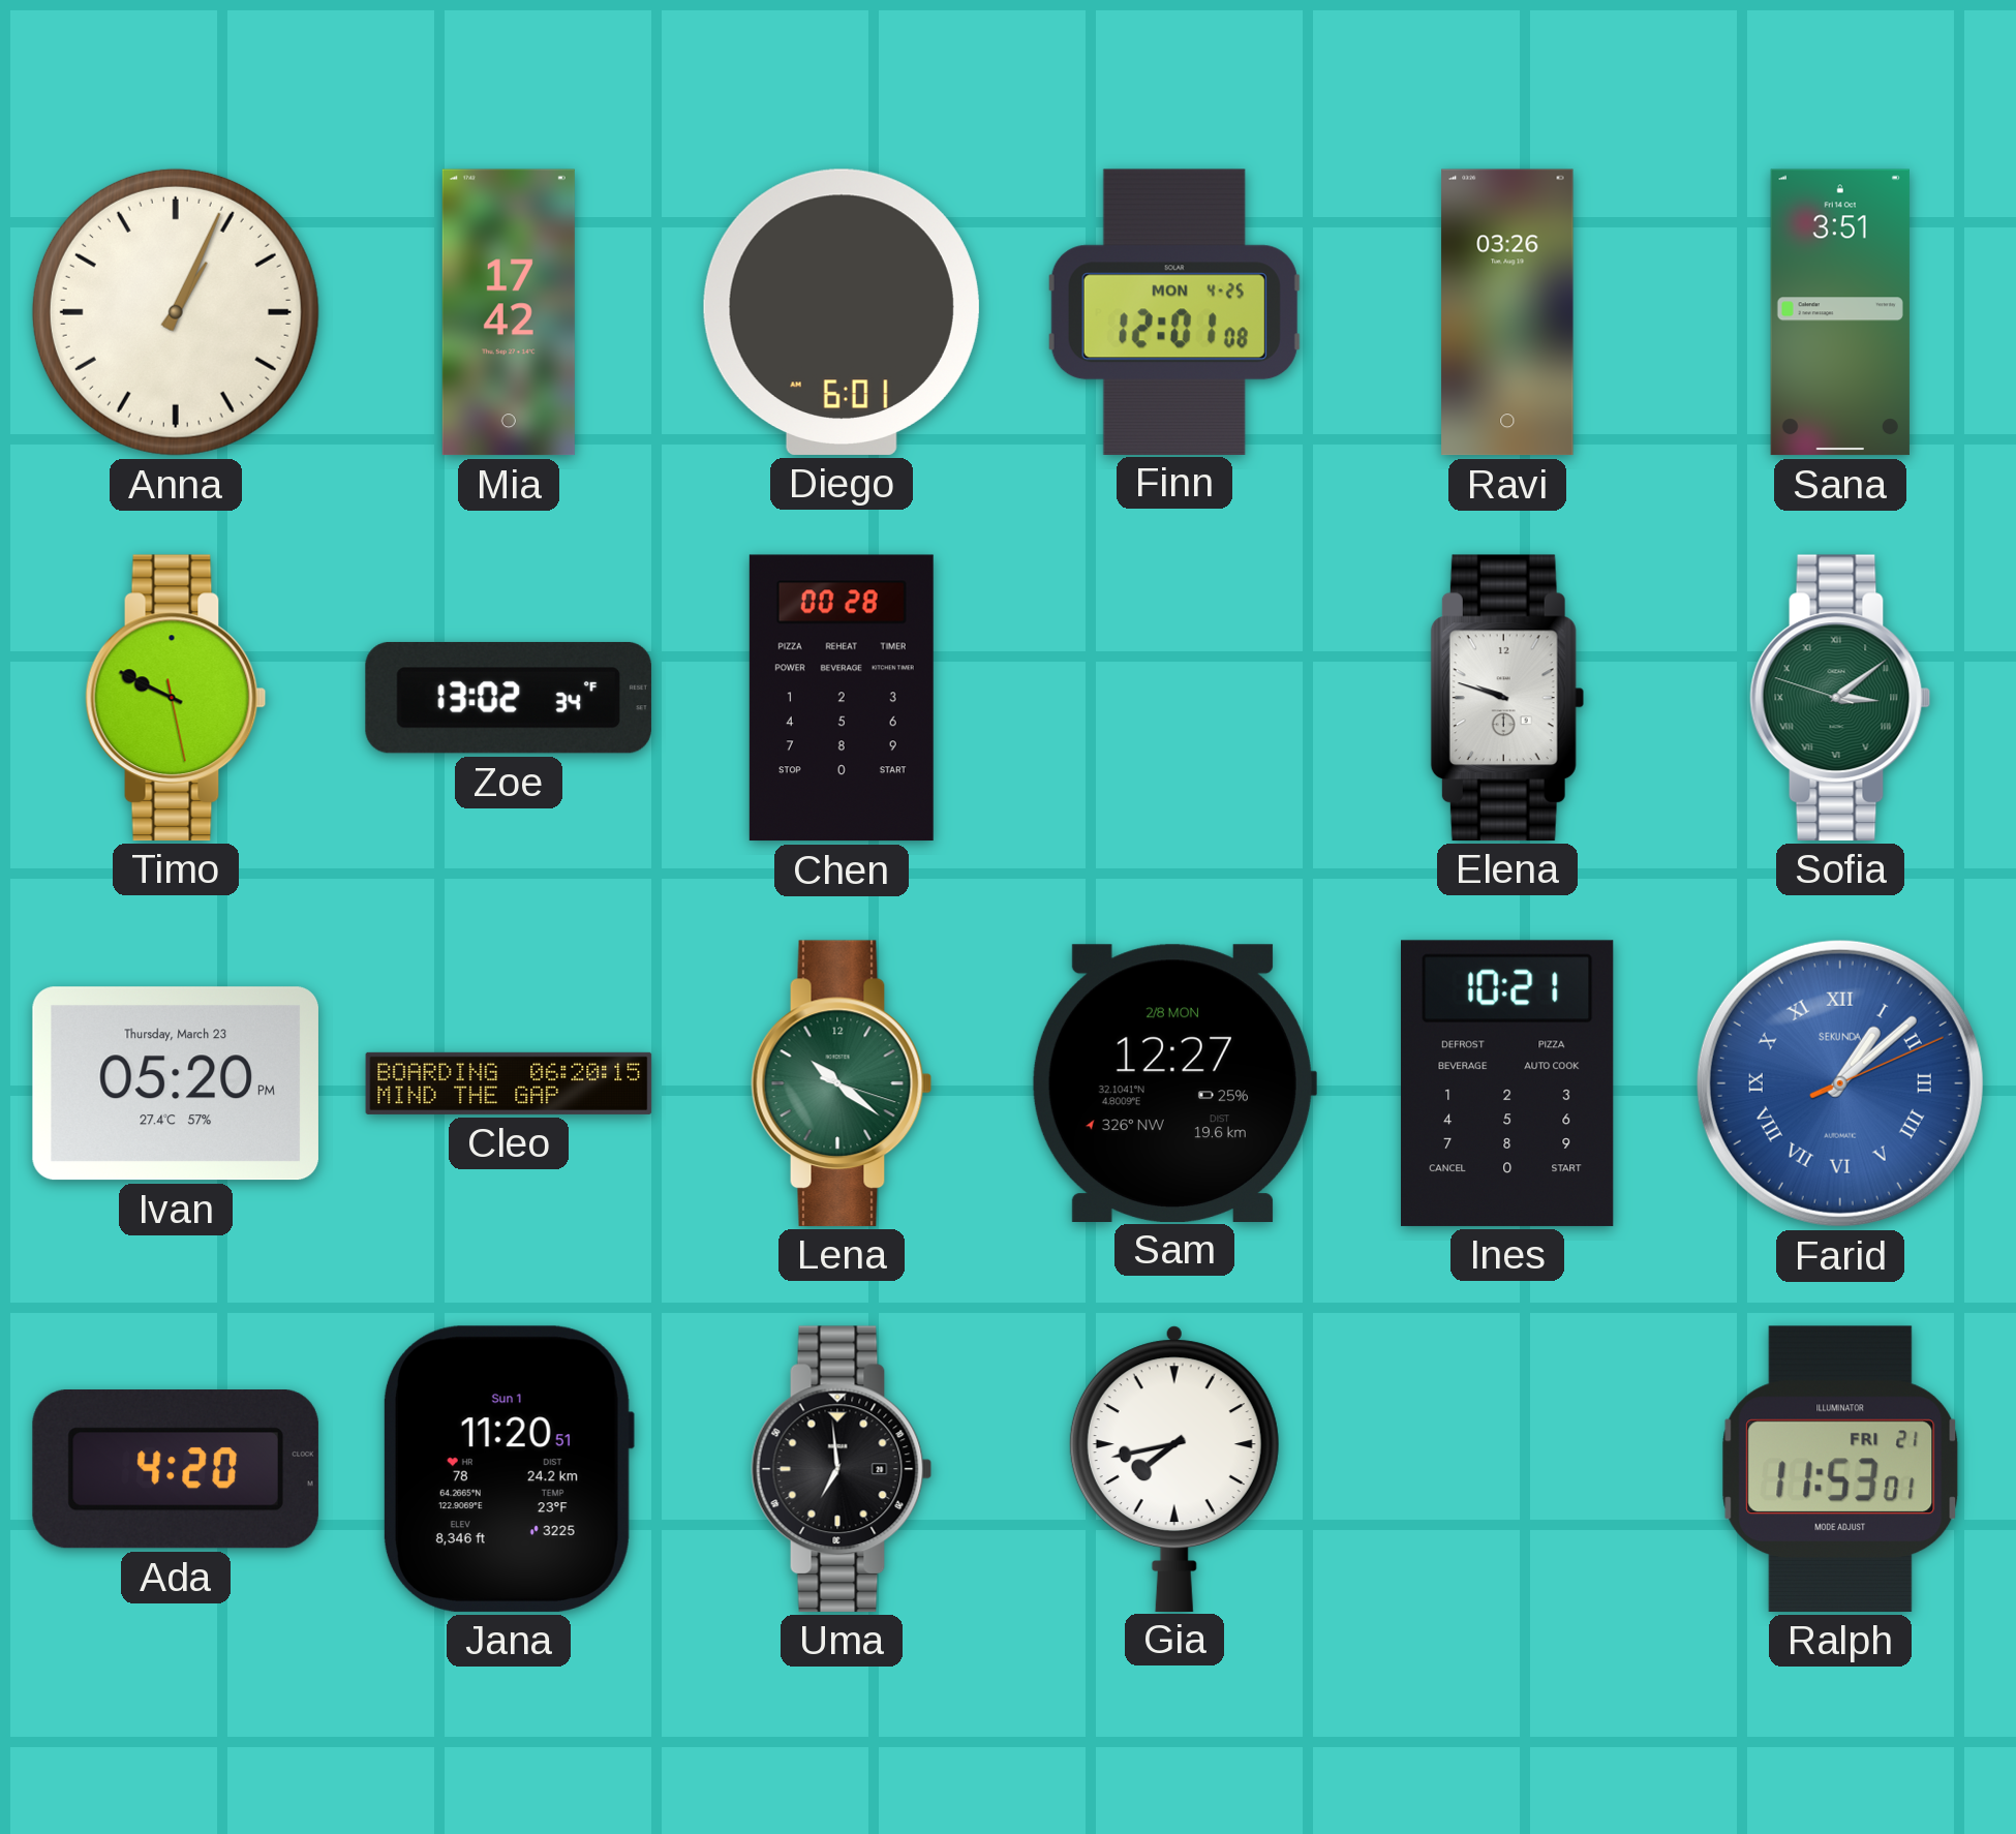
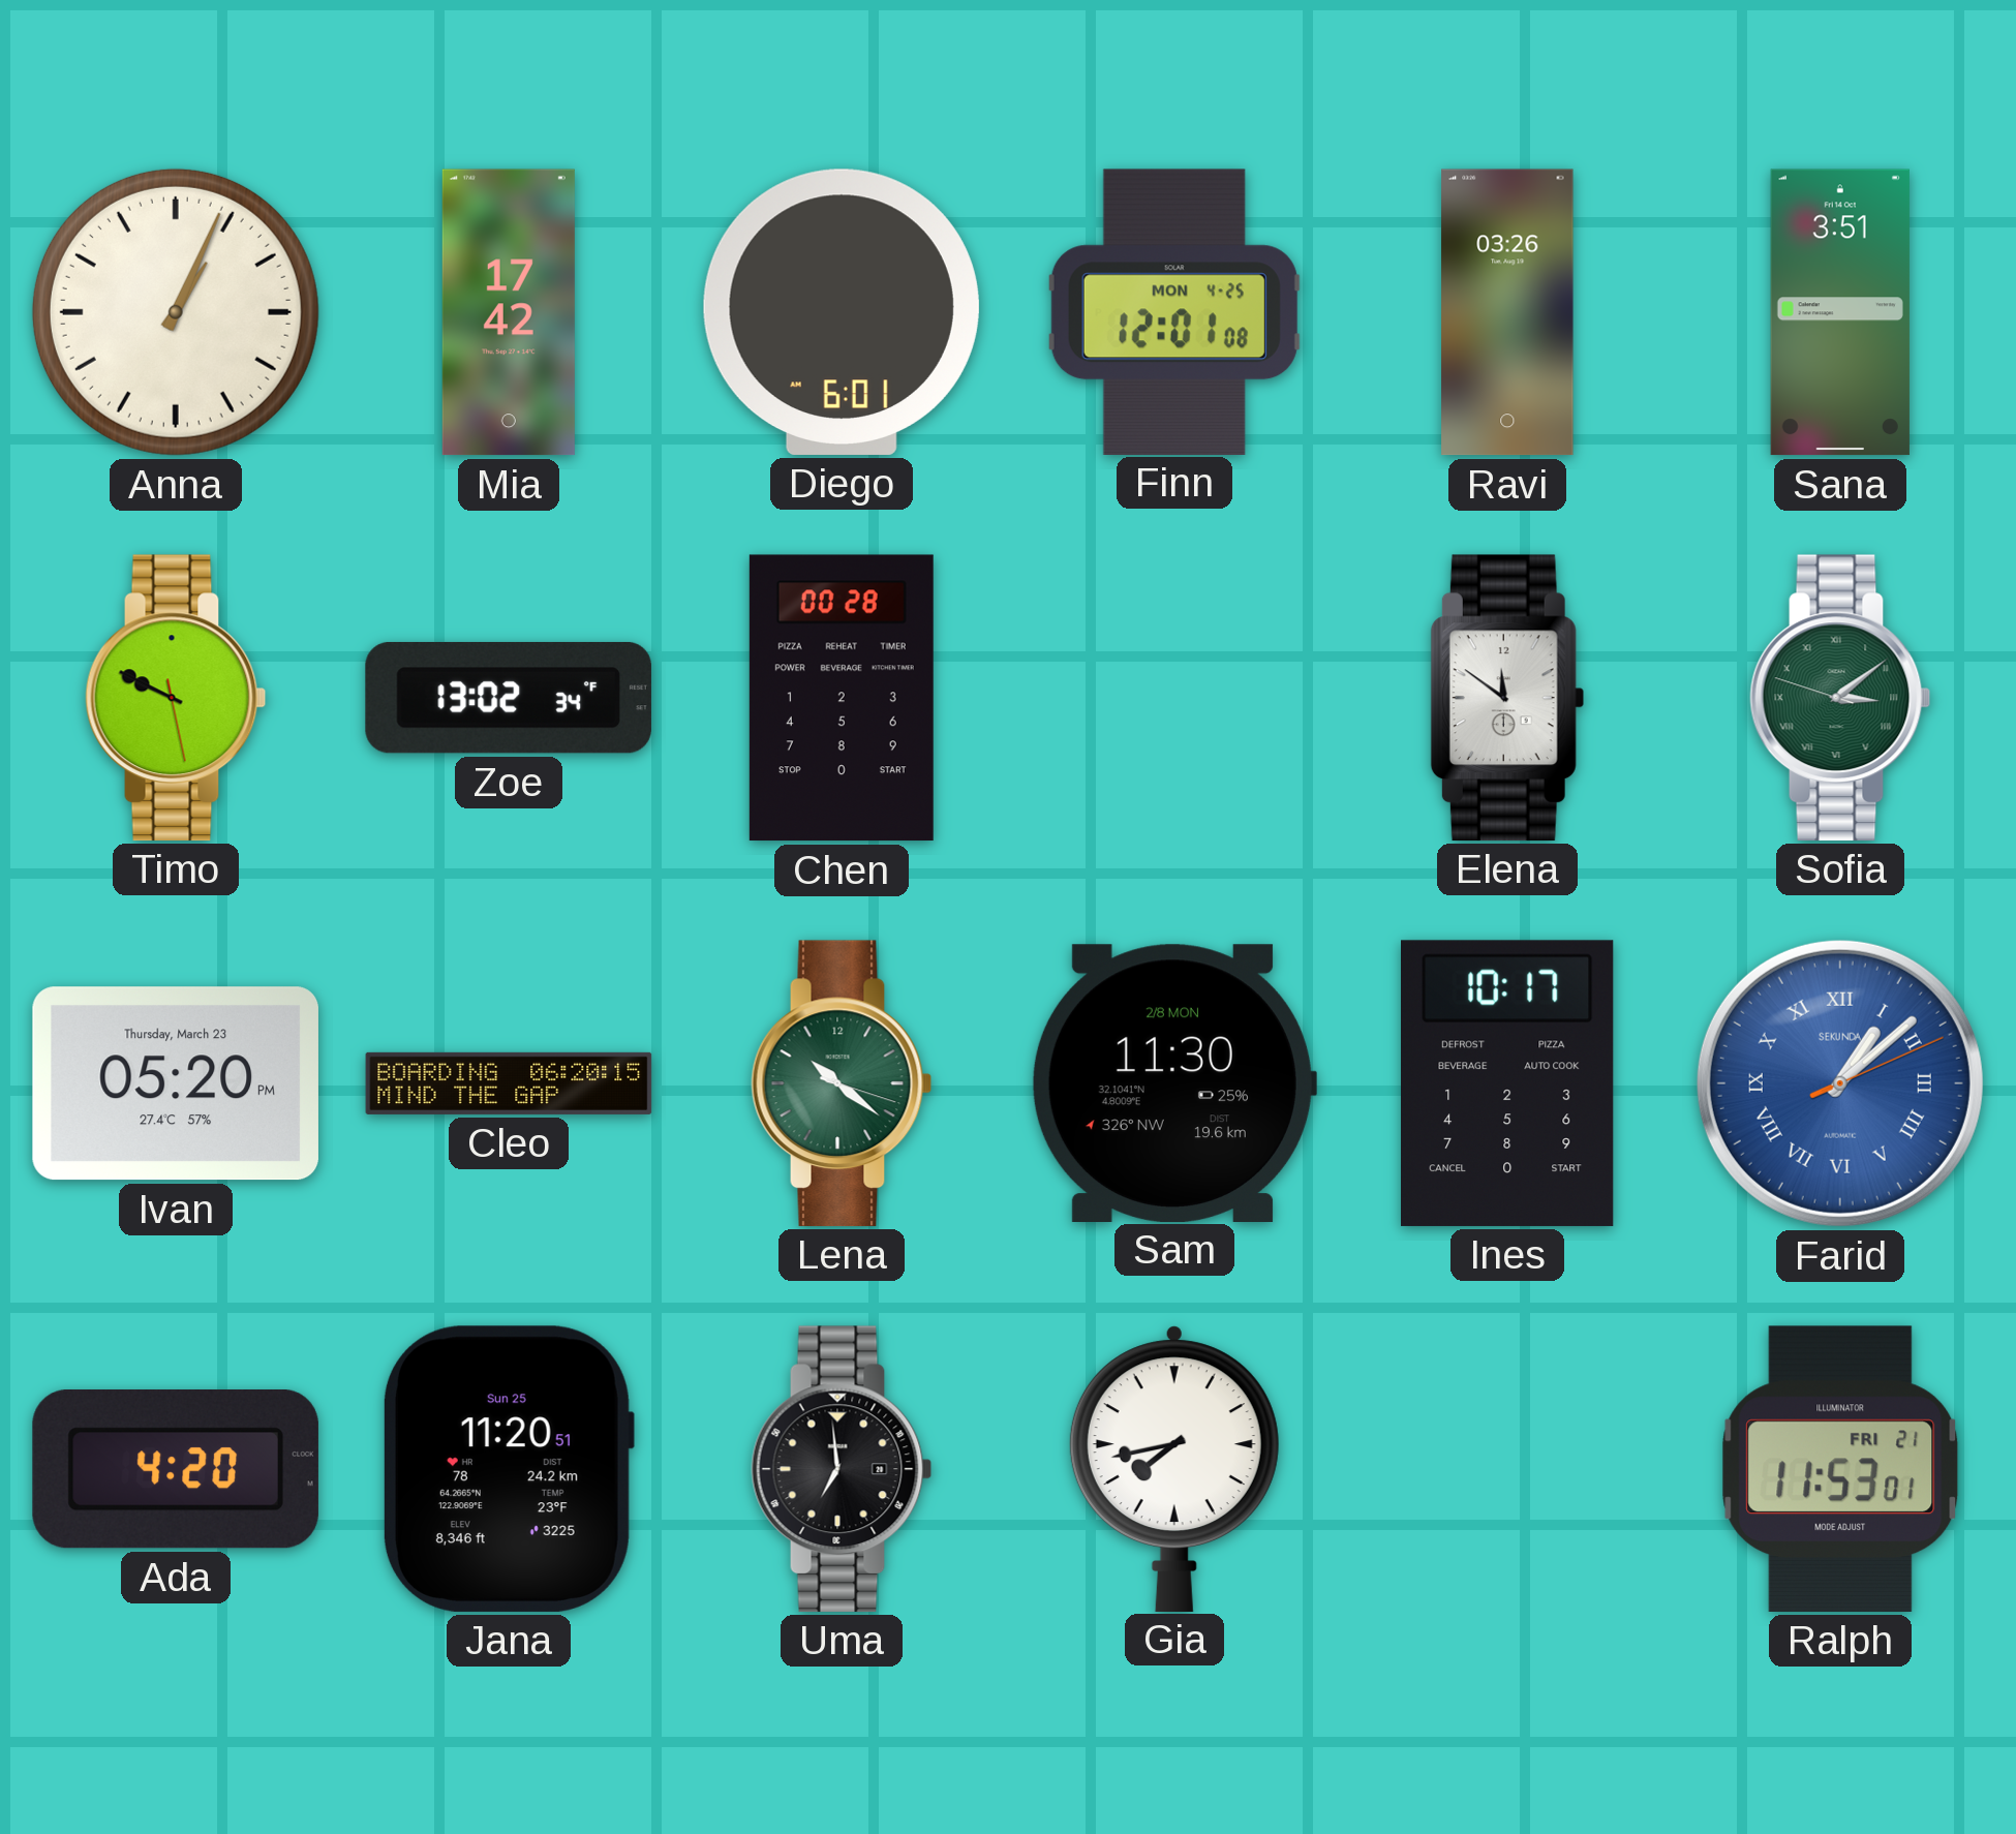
Elena: 9:48 -> 11:51 (1507, 698)
Sam: 12:27 -> 11:30 (1173, 1082)
Ines: 10:21 -> 10:17 (1508, 1083)
Jana date: Sun 1 -> Sun 25 (508, 1469)
